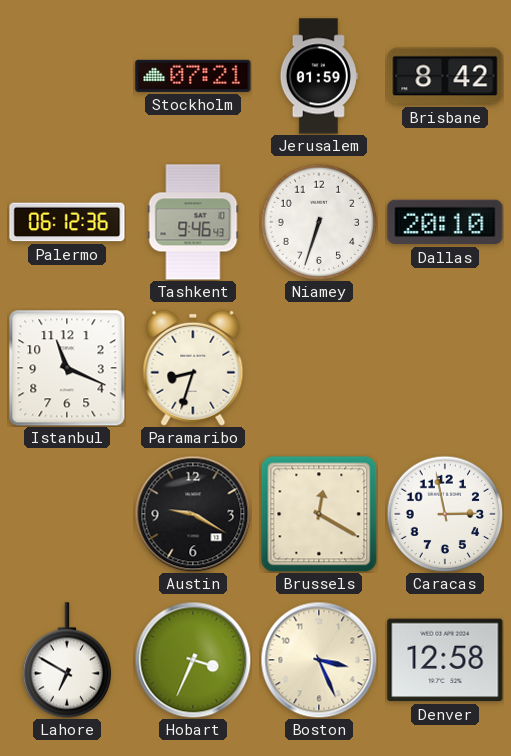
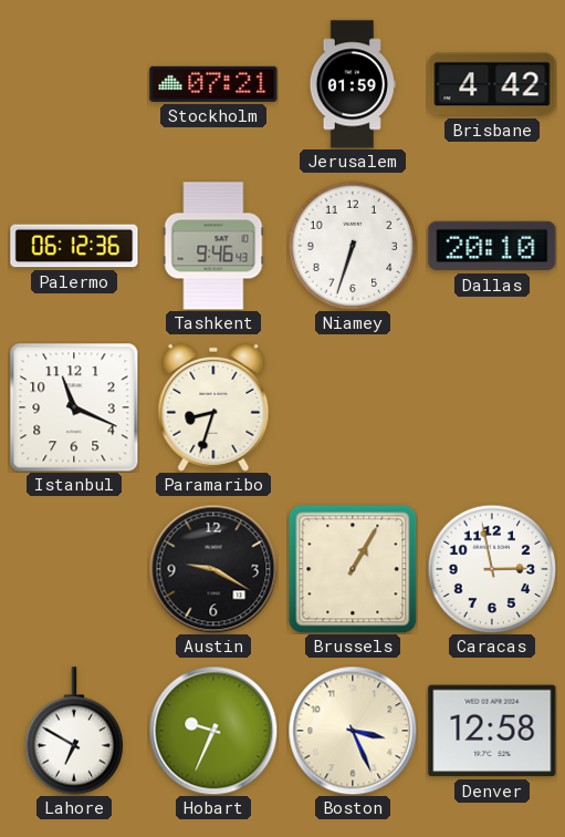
Brisbane: 8:42 -> 4:42 (492, 84)
Brussels: 12:20 -> 1:05 (353, 569)
Hobart: 3:34 -> 9:34 (213, 731)
